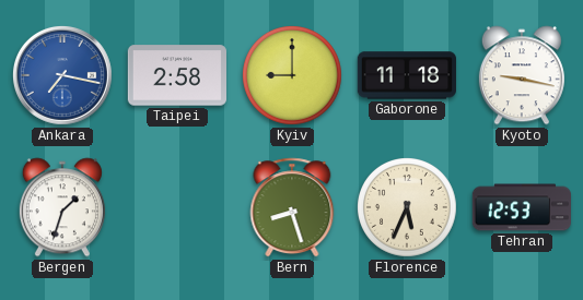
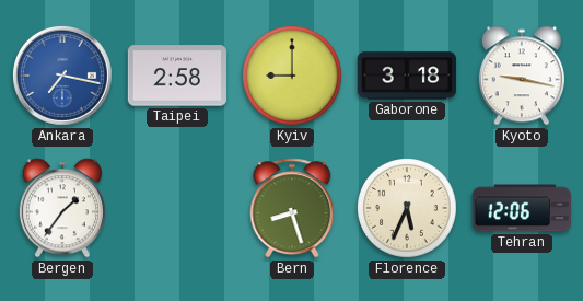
Gaborone: 11:18 -> 3:18 (406, 76)
Bergen: 1:33 -> 1:36 (62, 208)
Tehran: 12:53 -> 12:06 (521, 208)
